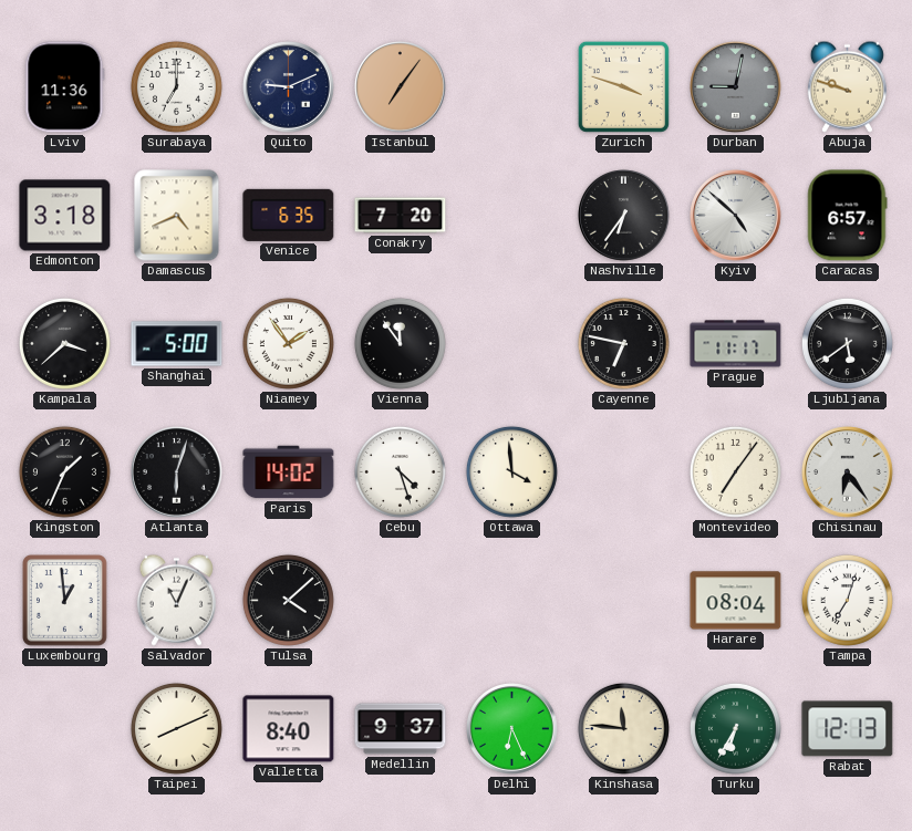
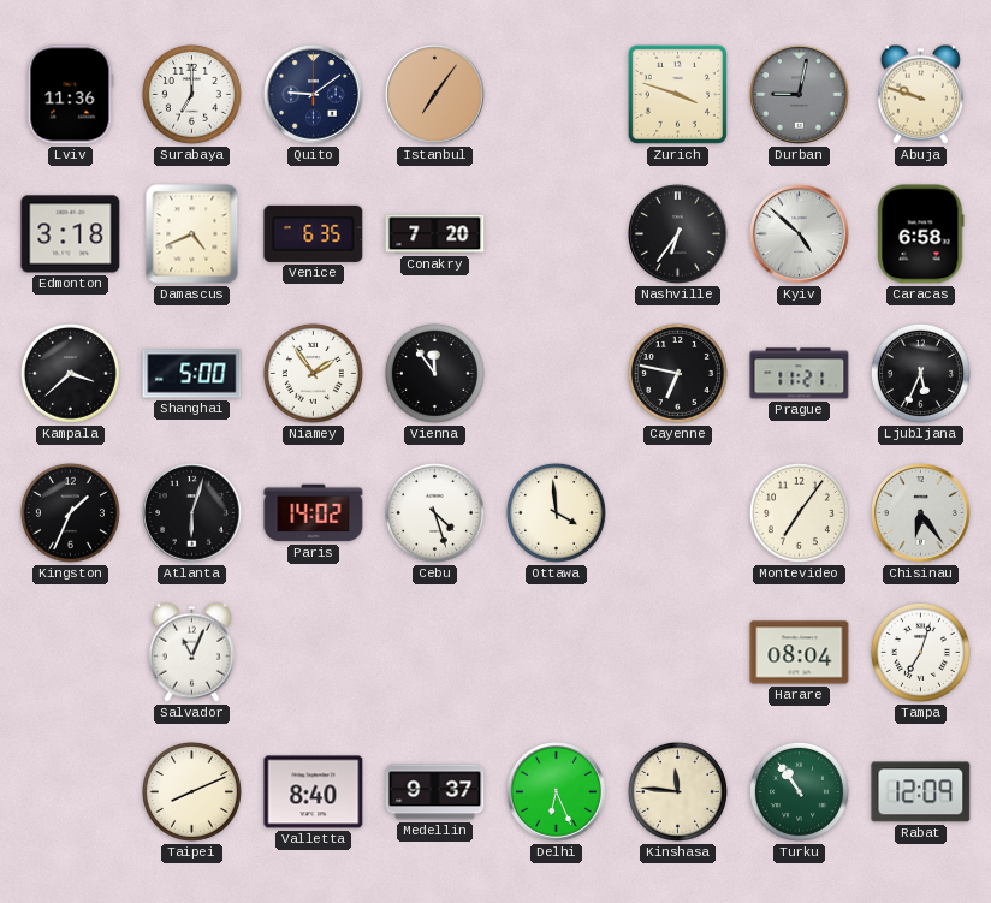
Quito: 9:11 -> 9:09 (314, 95)
Caracas: 6:57 -> 6:58 (921, 234)
Prague: 11:17 -> 11:21 (800, 374)
Ljubljana: 5:39 -> 5:34 (920, 373)
Luxembourg: 12:59 -> none (65, 601)
Tulsa: 4:08 -> none (288, 600)
Turku: 6:35 -> 10:54 (799, 791)
Rabat: 12:13 -> 12:09 (921, 792)
